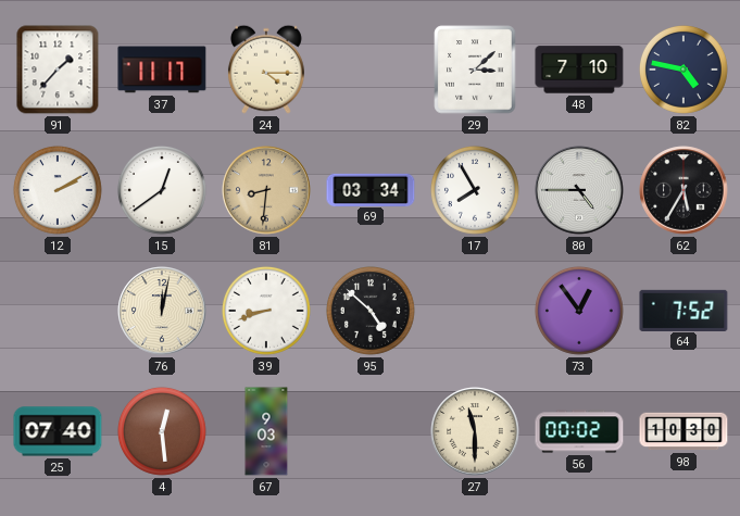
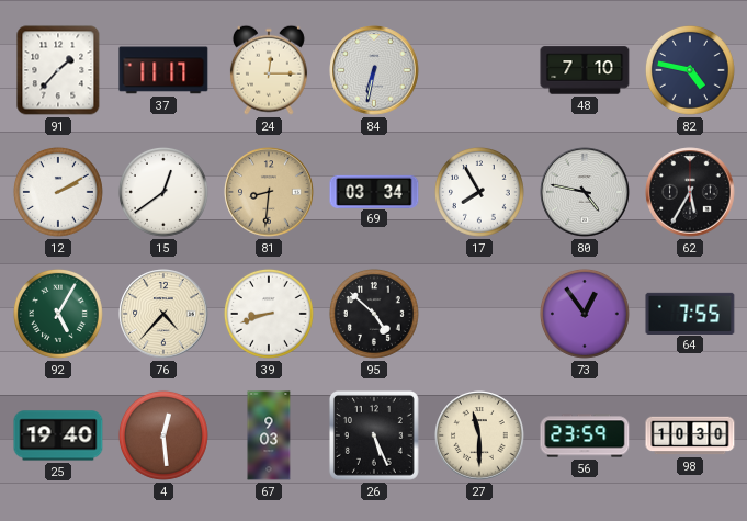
24: 4:15 -> 12:15 (269, 70)
84: none -> 6:32 (374, 70)
29: 3:08 -> none (475, 70)
80: 4:45 -> 4:47 (585, 192)
92: none -> 5:05 (58, 314)
76: 12:02 -> 4:37 (163, 314)
64: 7:52 -> 7:55 (690, 313)
25: 07:40 -> 19:40 (58, 435)
26: none -> 5:26 (374, 435)
56: 00:02 -> 23:59 (585, 435)
